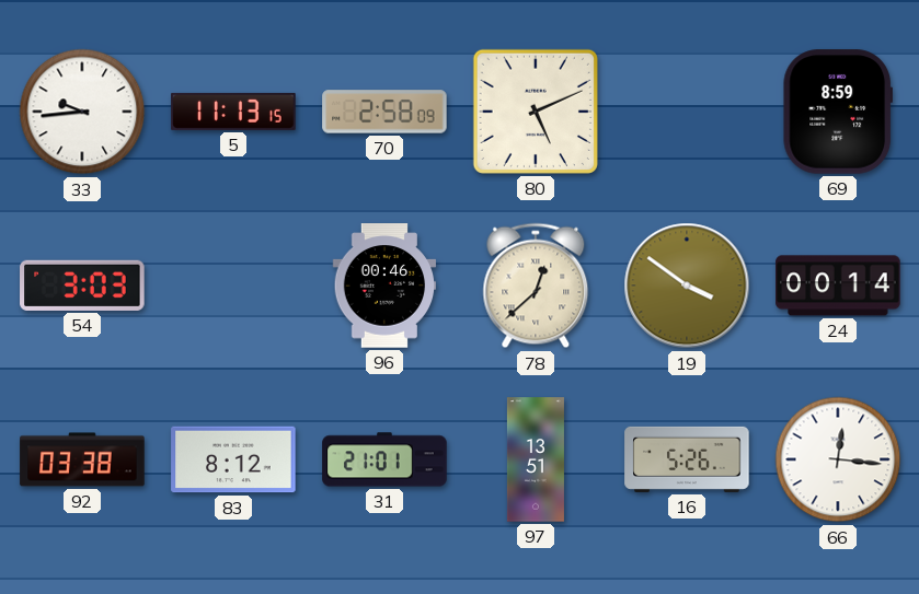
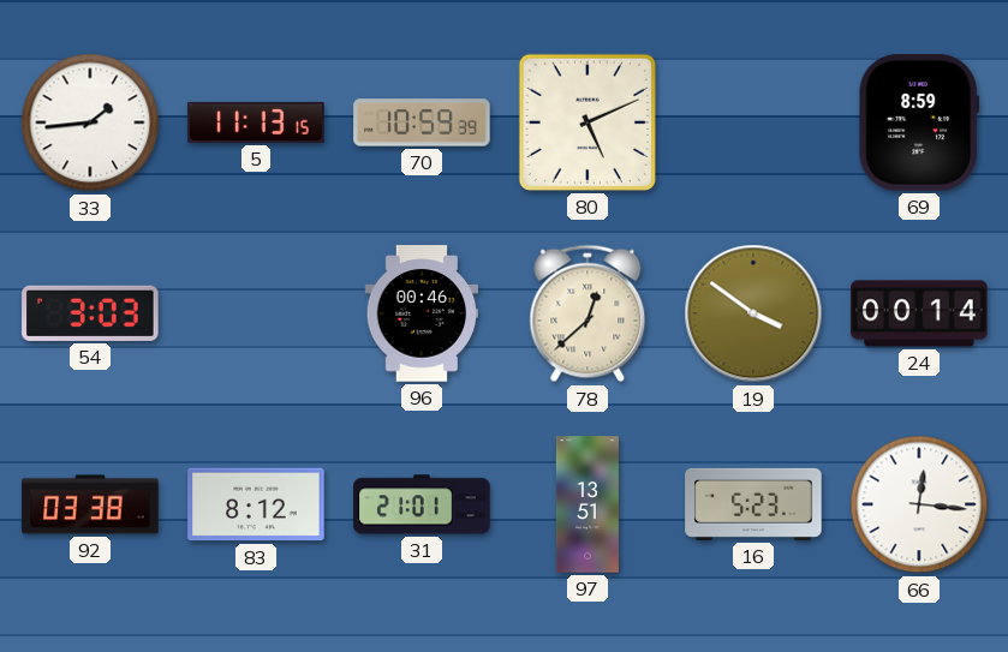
33: 9:44 -> 1:44 (90, 122)
70: 2:58 -> 10:59 (422, 122)
16: 5:26 -> 5:23 (753, 504)
